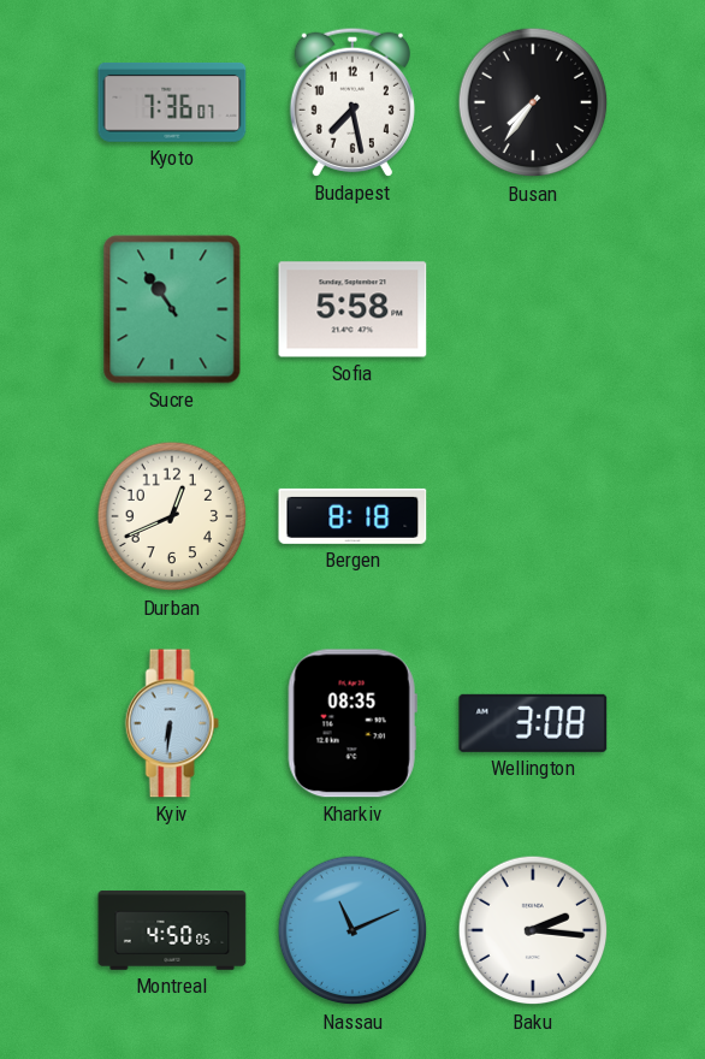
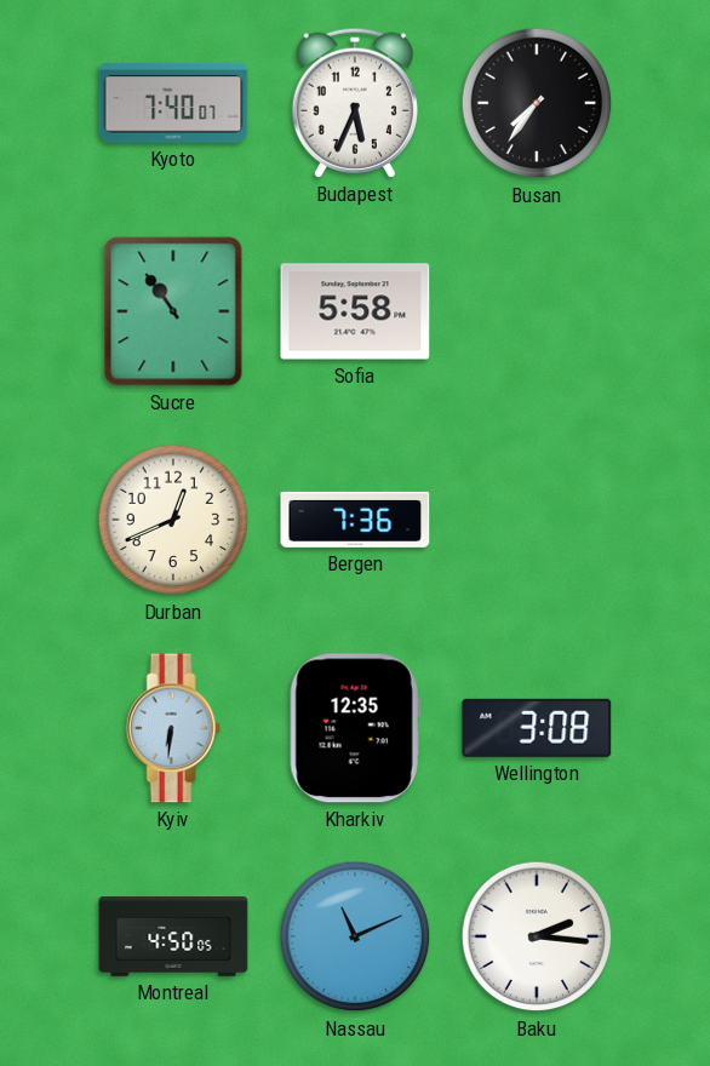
Kyoto: 7:36 -> 7:40 (173, 104)
Budapest: 7:28 -> 5:34 (355, 103)
Bergen: 8:18 -> 7:36 (355, 520)
Kharkiv: 08:35 -> 12:35 (355, 728)
